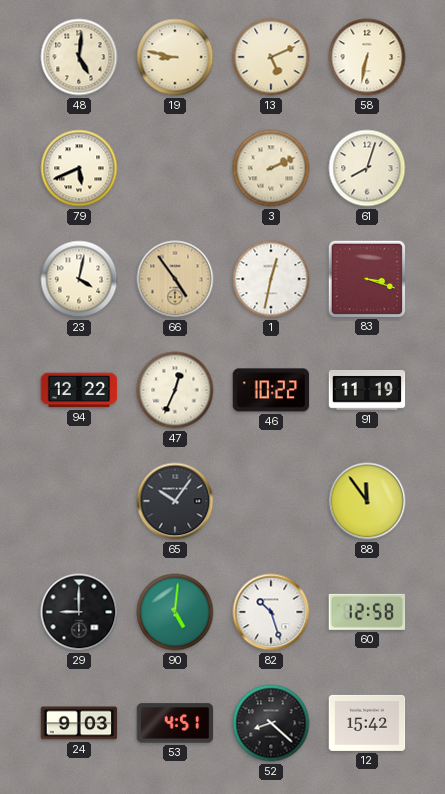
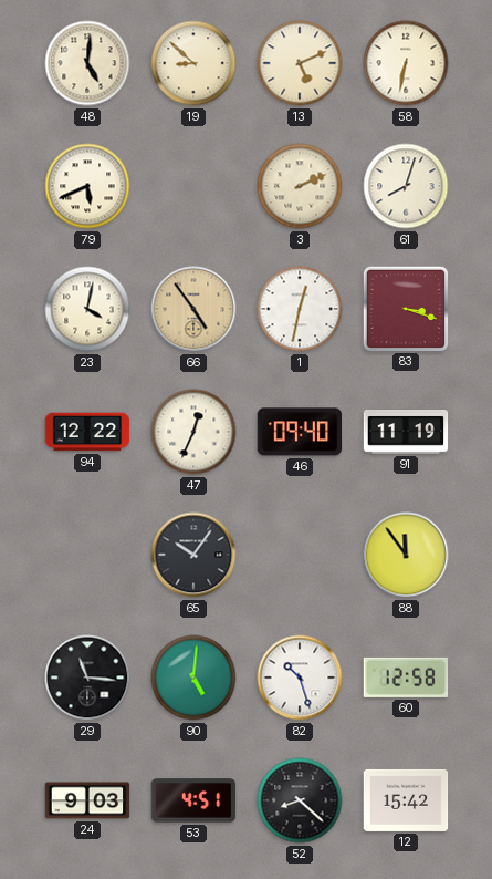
19: 8:47 -> 8:52 (193, 63)
46: 10:22 -> 09:40 (300, 432)
29: 9:00 -> 11:16 (87, 678)
